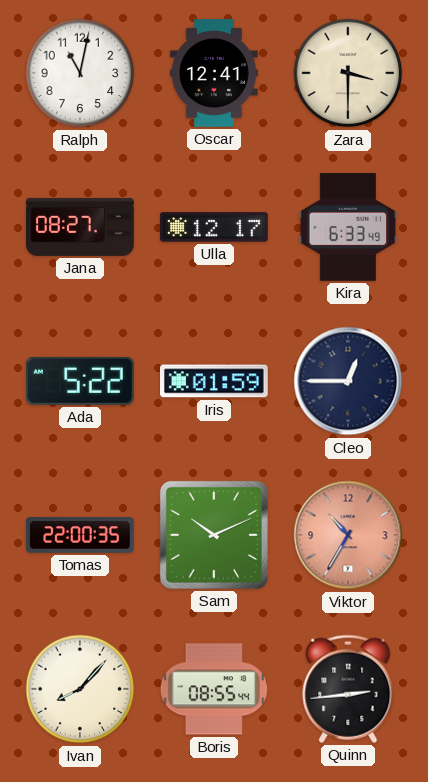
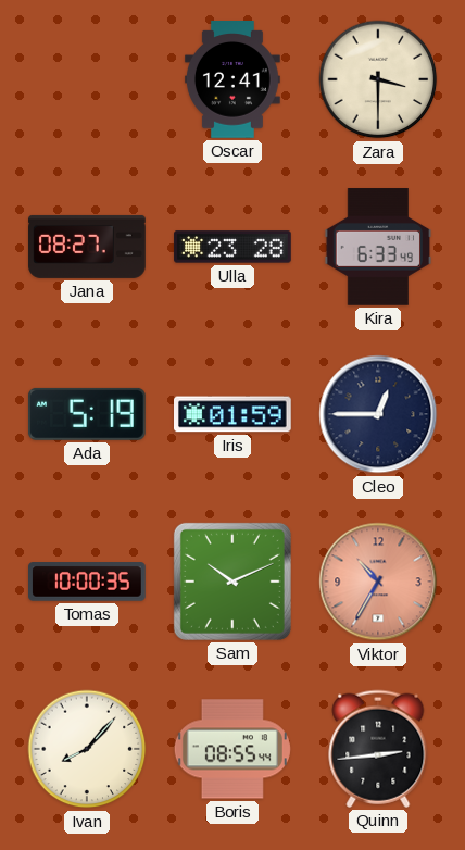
Ralph: 11:02 -> none (80, 73)
Ulla: 12:17 -> 23:28 (232, 247)
Ada: 5:22 -> 5:19 (87, 414)
Tomas: 22:00 -> 10:00 (88, 582)
